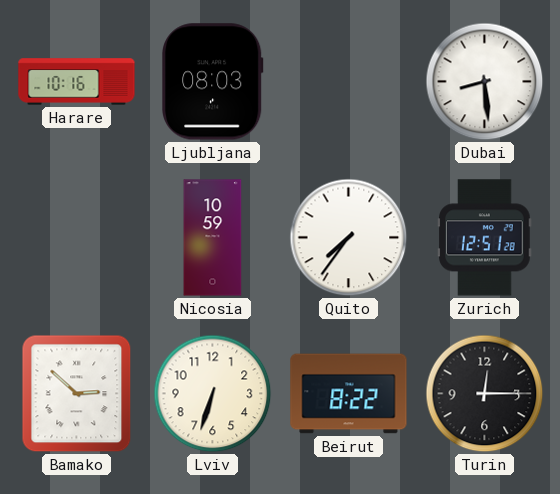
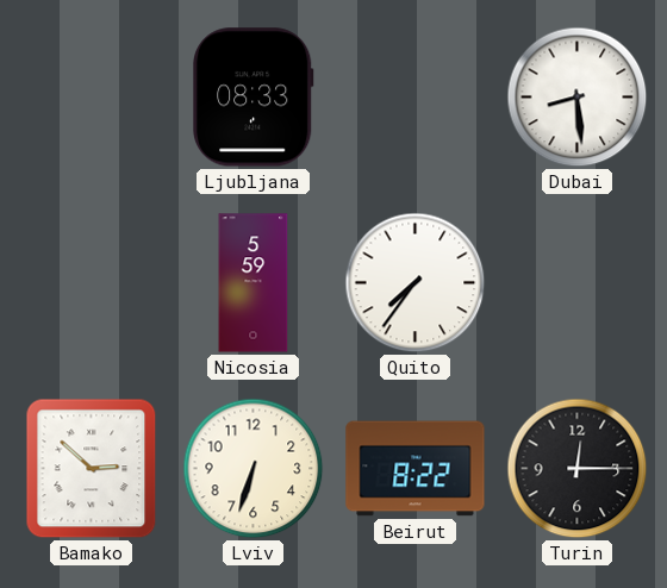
Harare: 10:16 -> none (77, 82)
Ljubljana: 08:03 -> 08:33 (254, 98)
Nicosia: 10:59 -> 5:59 (254, 283)
Zurich: 12:51 -> none (485, 238)
